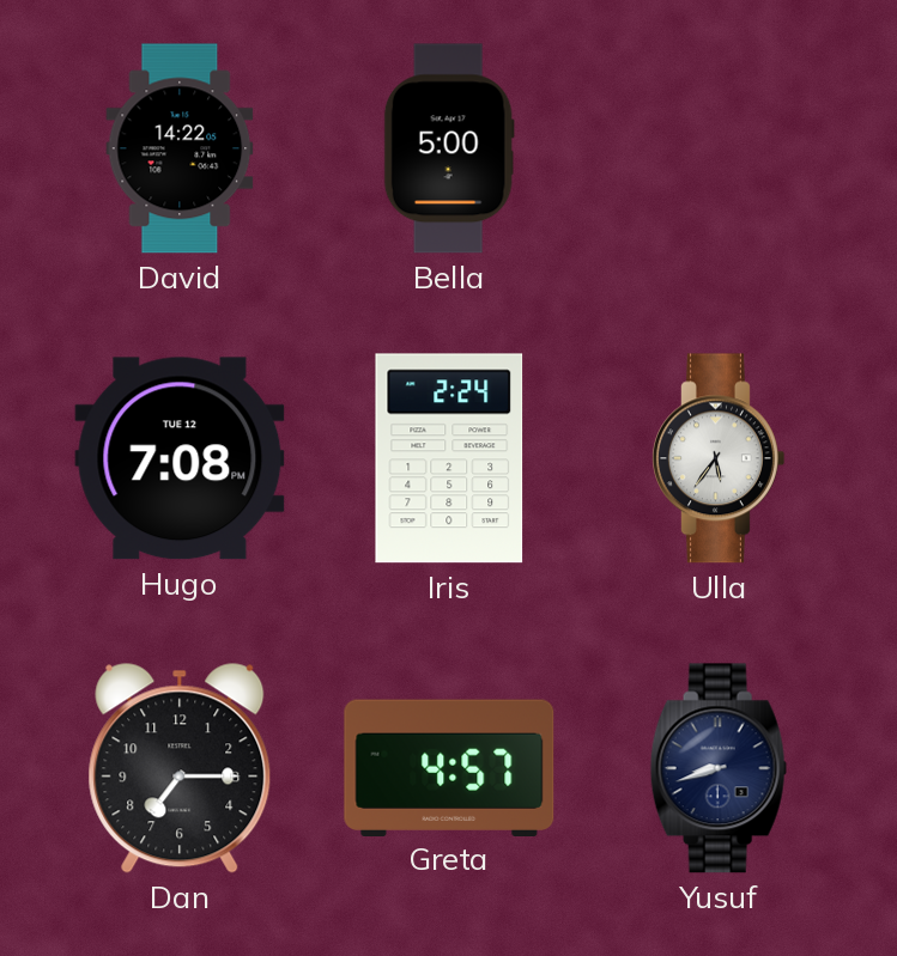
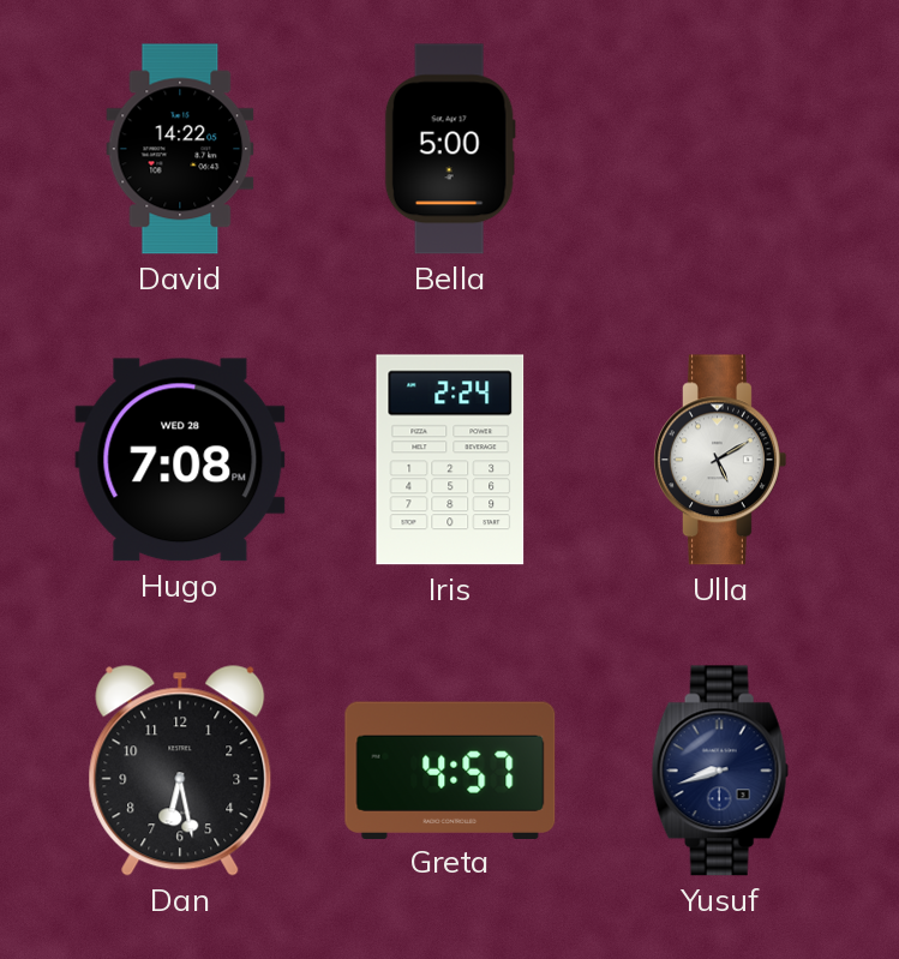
Hugo date: TUE 12 -> WED 28 (180, 460)
Ulla: 5:36 -> 5:10 (720, 460)
Dan: 7:15 -> 6:28 (180, 771)
